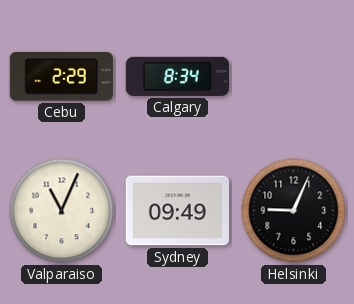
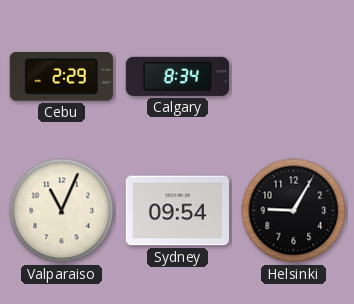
Sydney: 09:49 -> 09:54 (177, 211)
Helsinki: 9:04 -> 9:05 (294, 211)
